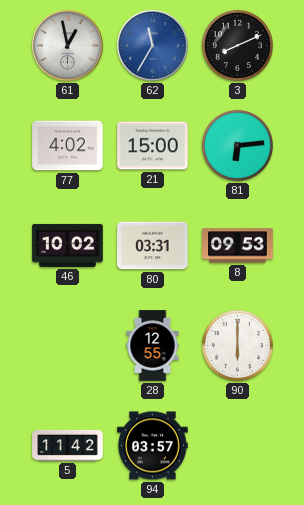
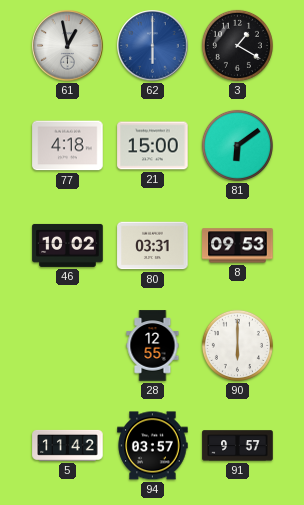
62: 11:35 -> 6:00 (153, 46)
3: 8:11 -> 1:20 (237, 45)
77: 4:02 -> 4:18 (68, 146)
81: 6:14 -> 6:09 (237, 145)
91: none -> 9:57 (238, 446)
